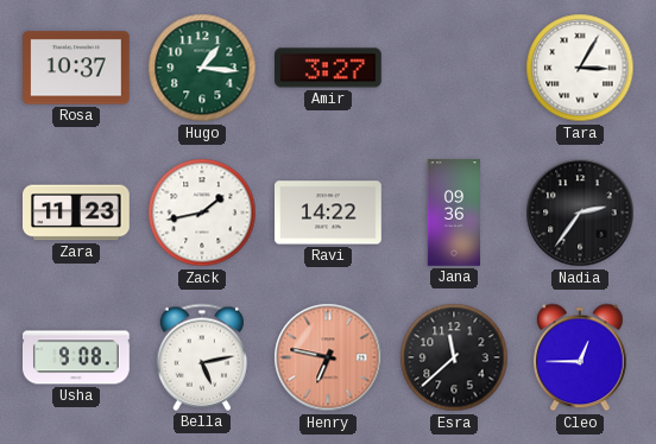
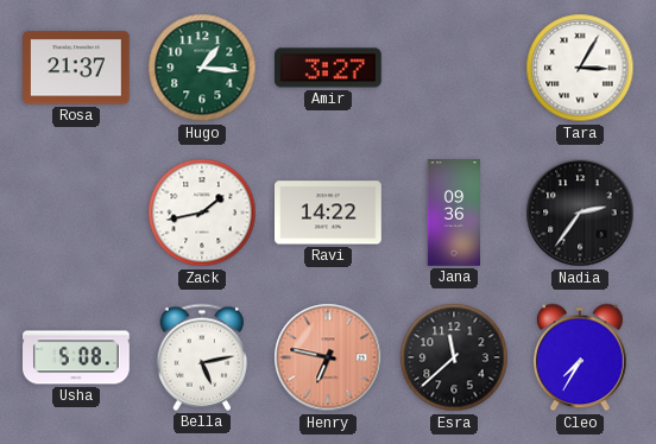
Rosa: 10:37 -> 21:37 (77, 68)
Zara: 11:23 -> none (77, 213)
Usha: 9:08 -> 5:08 (77, 357)
Cleo: 12:45 -> 7:35 (580, 357)
